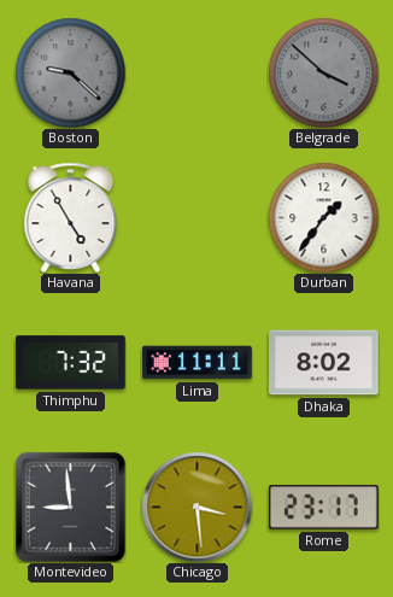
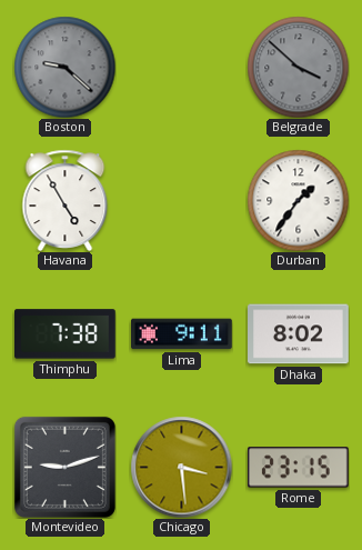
Thimphu: 7:32 -> 7:38 (66, 334)
Lima: 11:11 -> 9:11 (182, 334)
Montevideo: 8:59 -> 9:12 (64, 467)
Rome: 23:17 -> 23:15 (298, 468)
